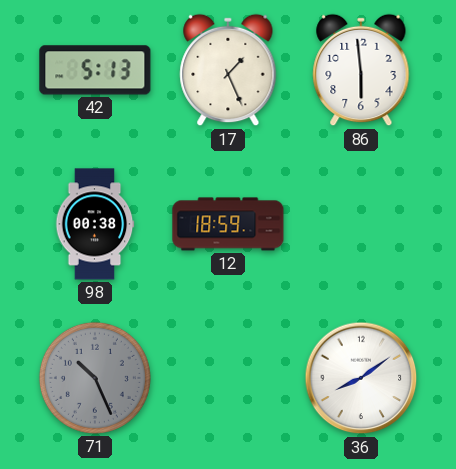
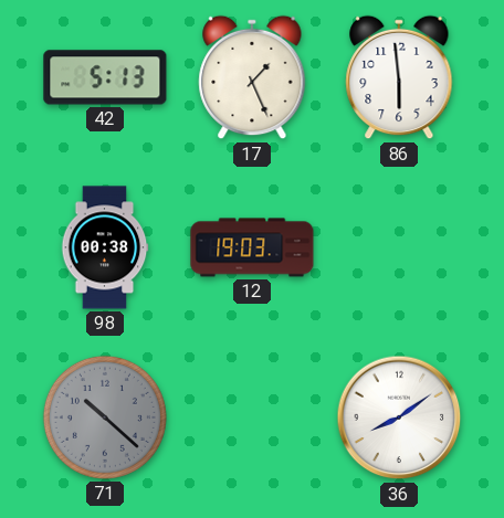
12: 18:59 -> 19:03 (252, 247)
71: 10:26 -> 10:22 (105, 417)
